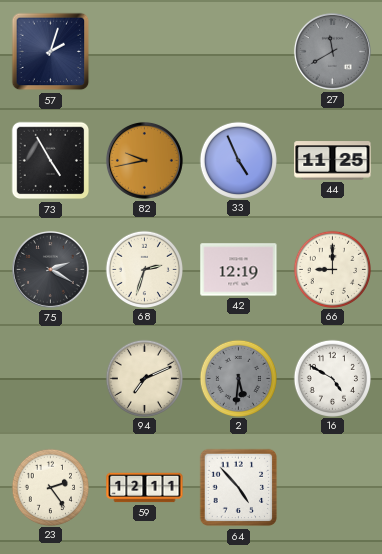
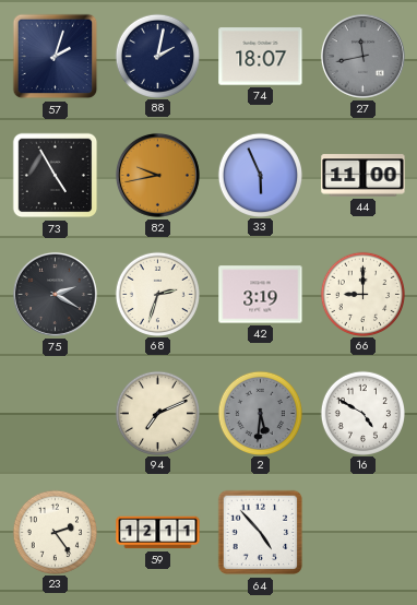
88: none -> 2:02 (157, 56)
74: none -> 18:07 (261, 57)
27: 11:40 -> 11:43 (362, 56)
33: 4:56 -> 5:56 (260, 175)
44: 11:25 -> 11:00 (364, 176)
42: 12:19 -> 3:19 (261, 295)
